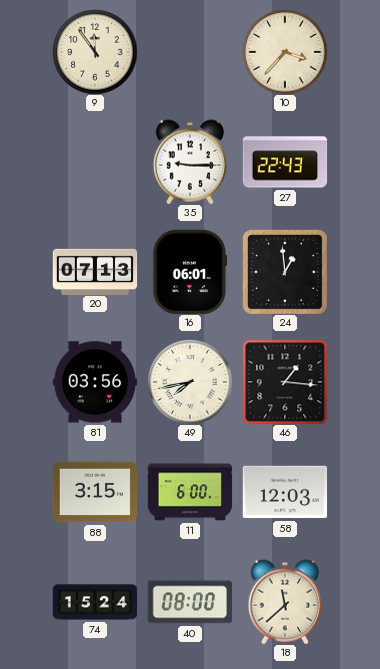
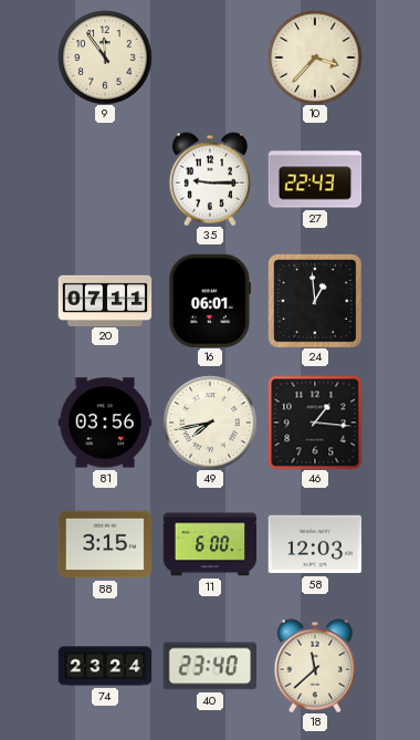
20: 07:13 -> 07:11 (105, 300)
74: 15:24 -> 23:24 (105, 666)
40: 08:00 -> 23:40 (209, 666)
